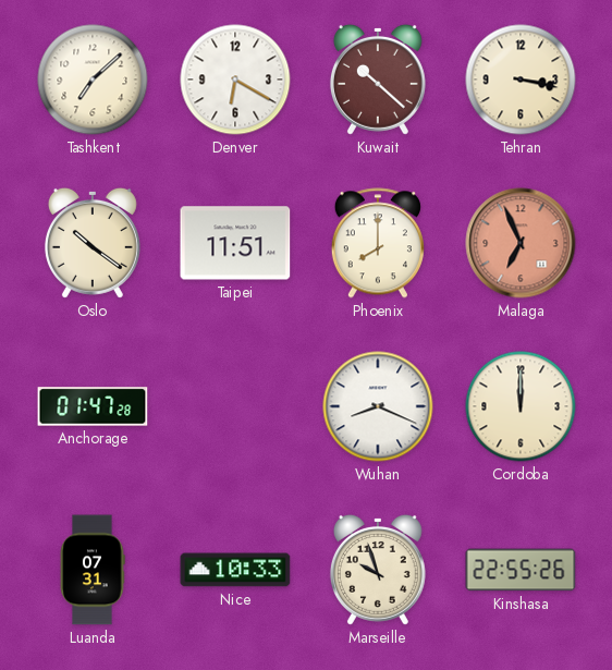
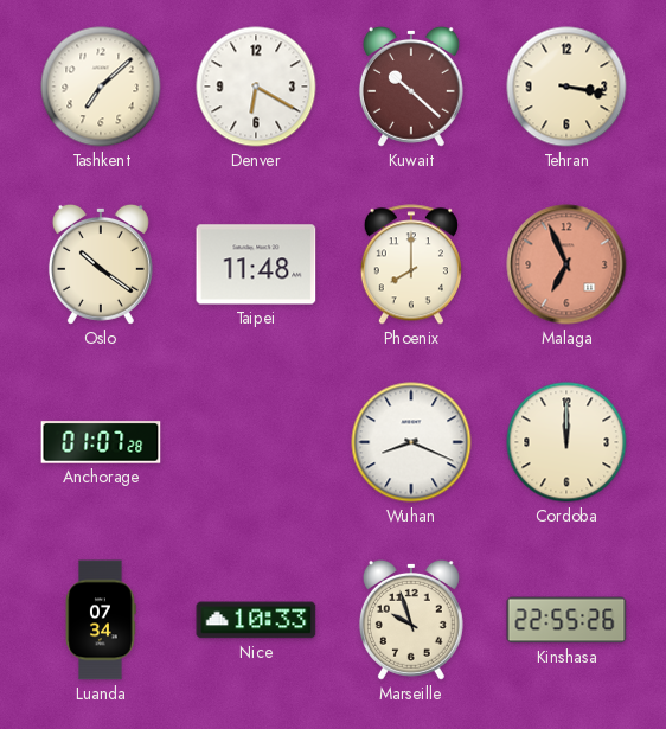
Taipei: 11:51 -> 11:48 (256, 264)
Anchorage: 01:47 -> 01:07 (101, 442)
Luanda: 07:31 -> 07:34 (101, 620)
